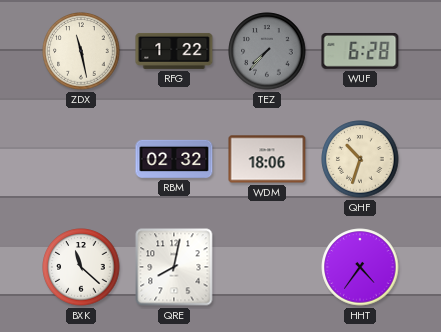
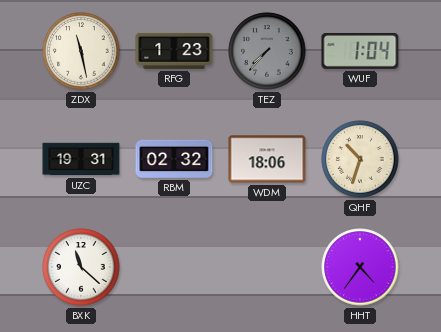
RFG: 1:22 -> 1:23 (174, 51)
WUF: 6:28 -> 1:04 (360, 51)
UZC: none -> 19:31 (81, 159)
QRE: 8:02 -> none (174, 267)
